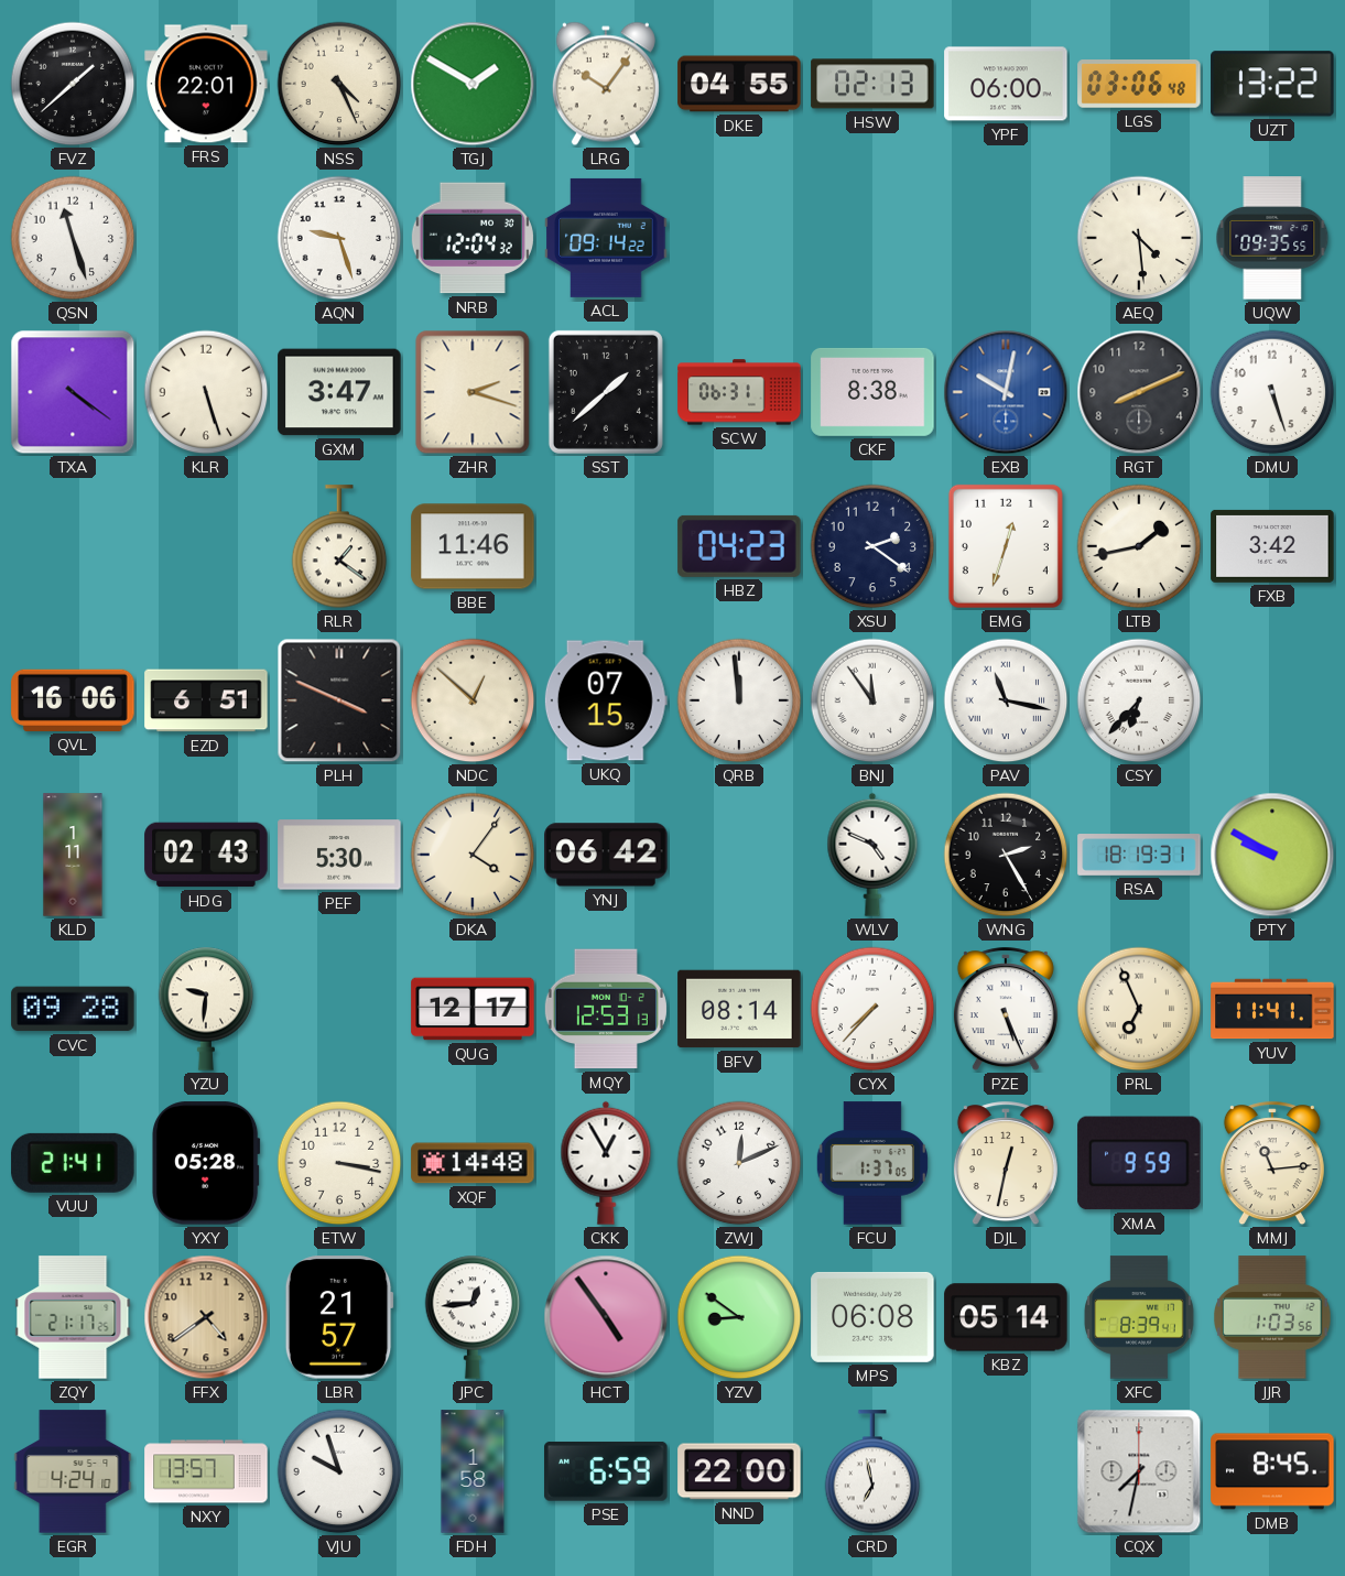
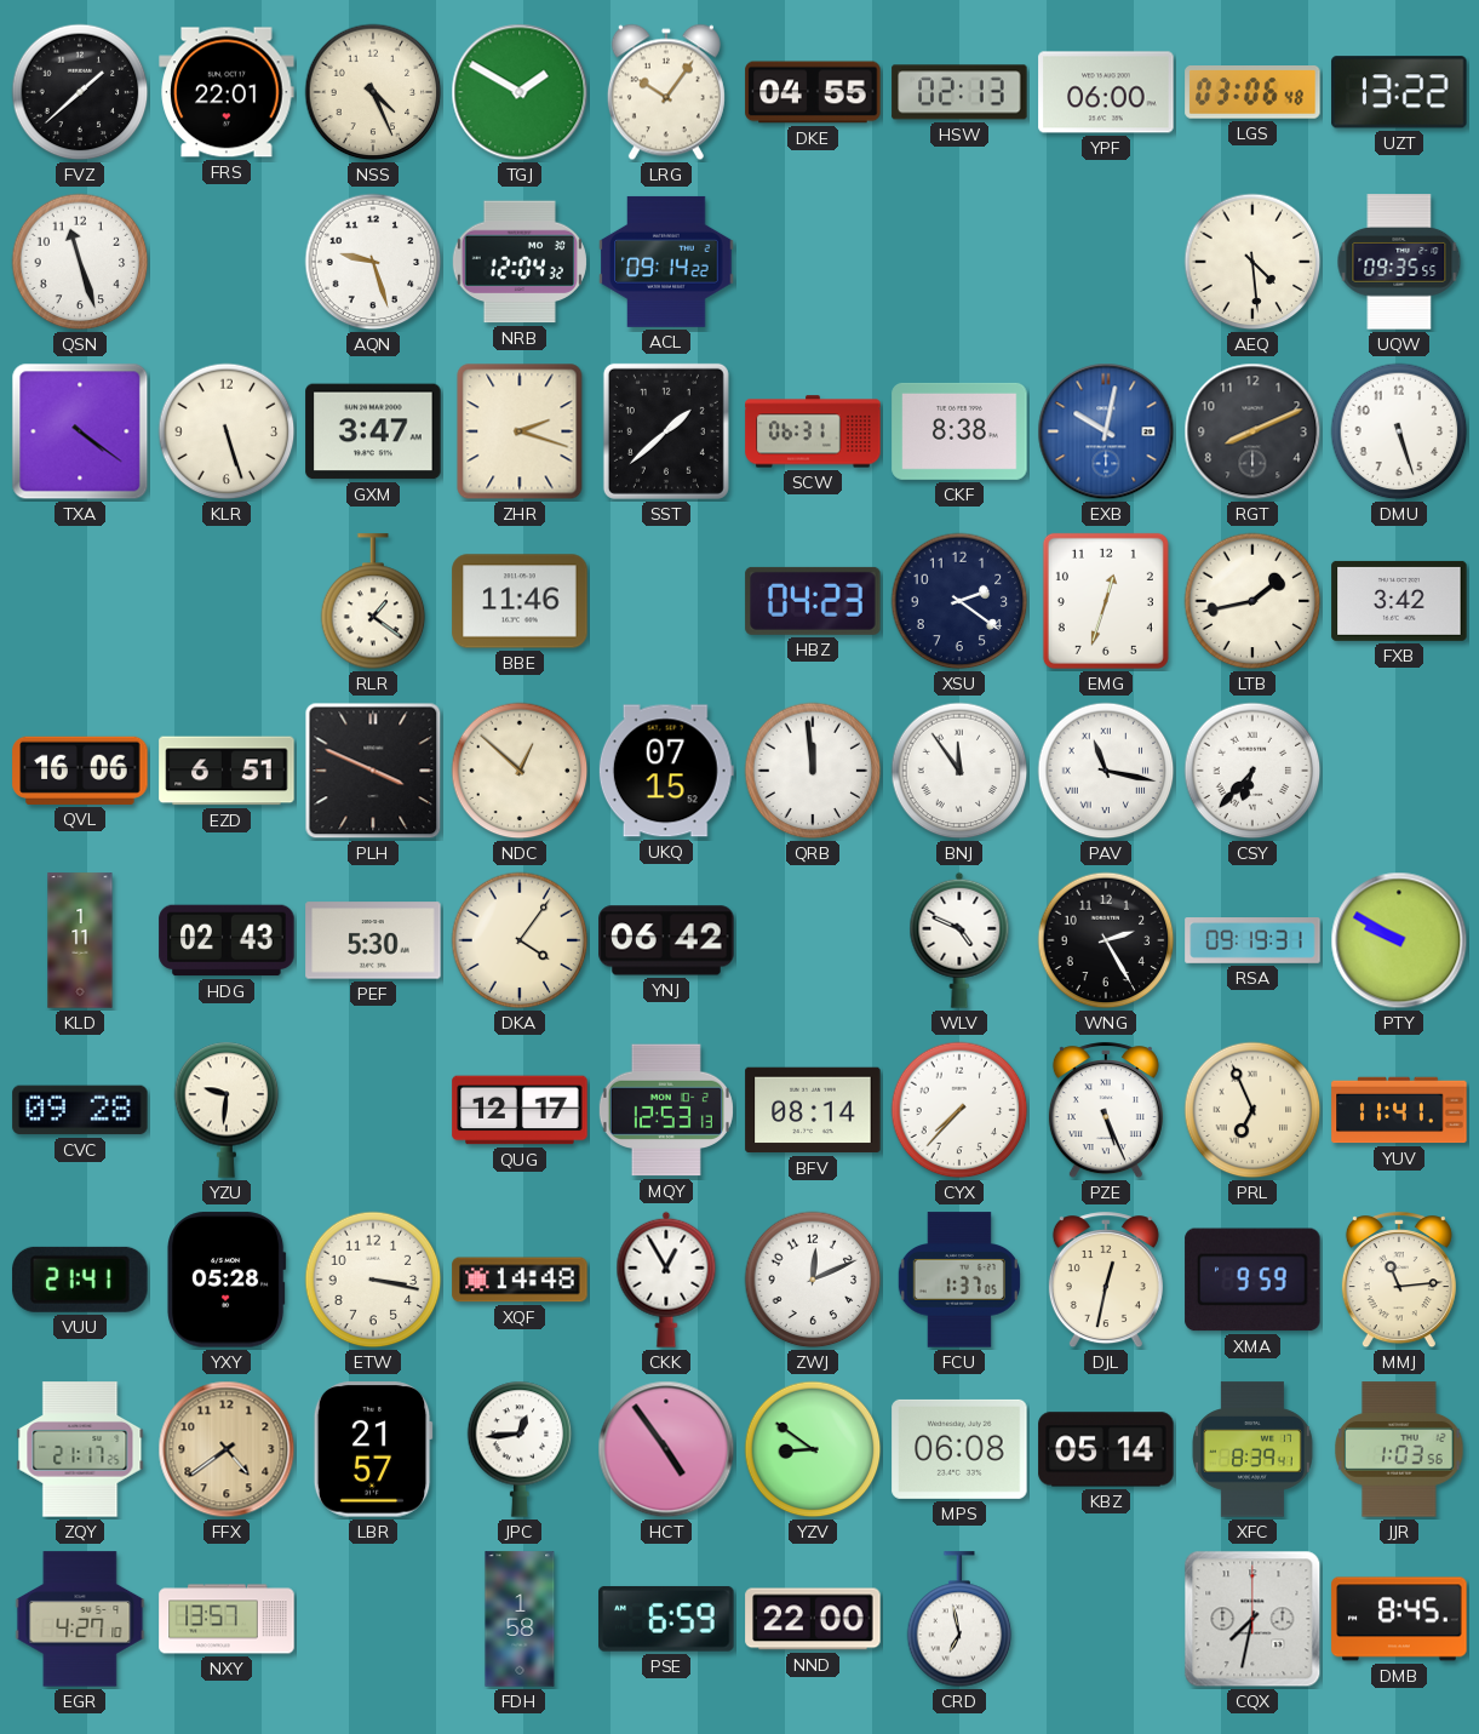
RSA: 18:19 -> 09:19 (1252, 940)
EGR: 4:24 -> 4:27 (80, 1619)
VJU: 9:57 -> none (339, 1471)
